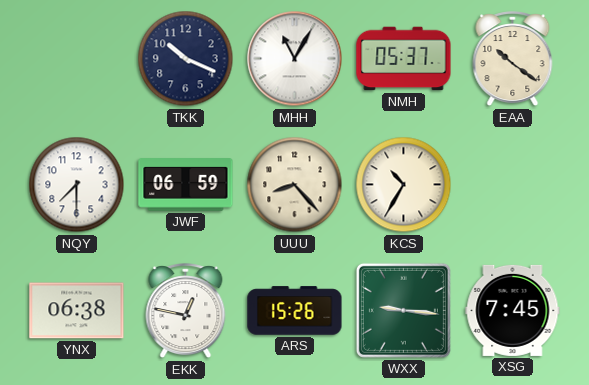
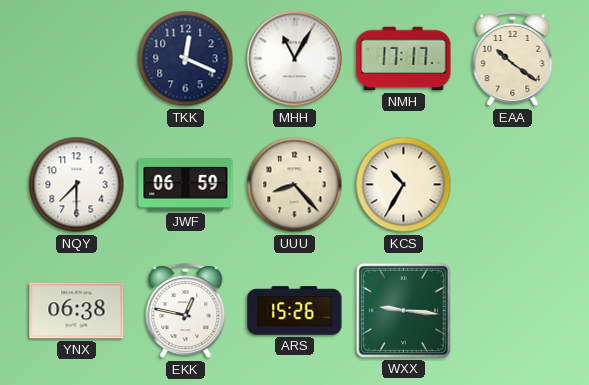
TKK: 10:19 -> 12:19 (186, 59)
NMH: 05:37 -> 17:17 (404, 59)
XSG: 7:45 -> none (513, 310)
